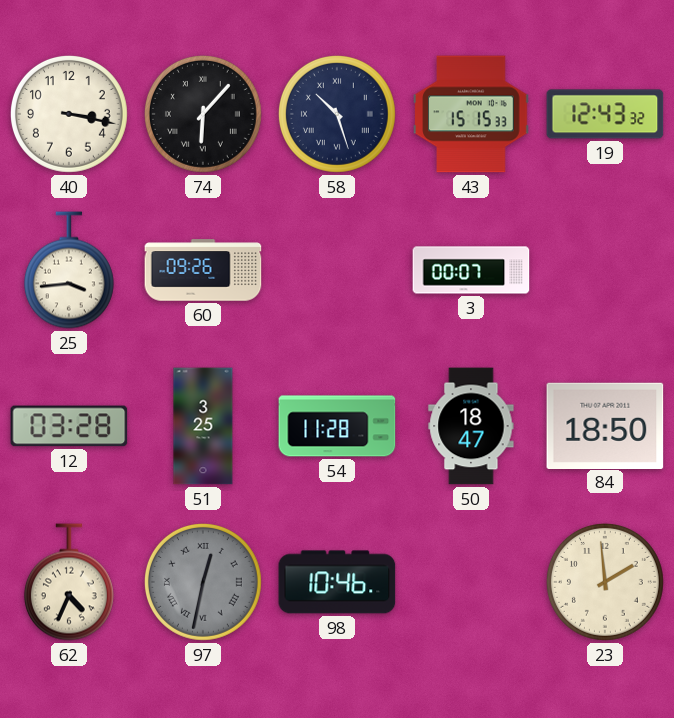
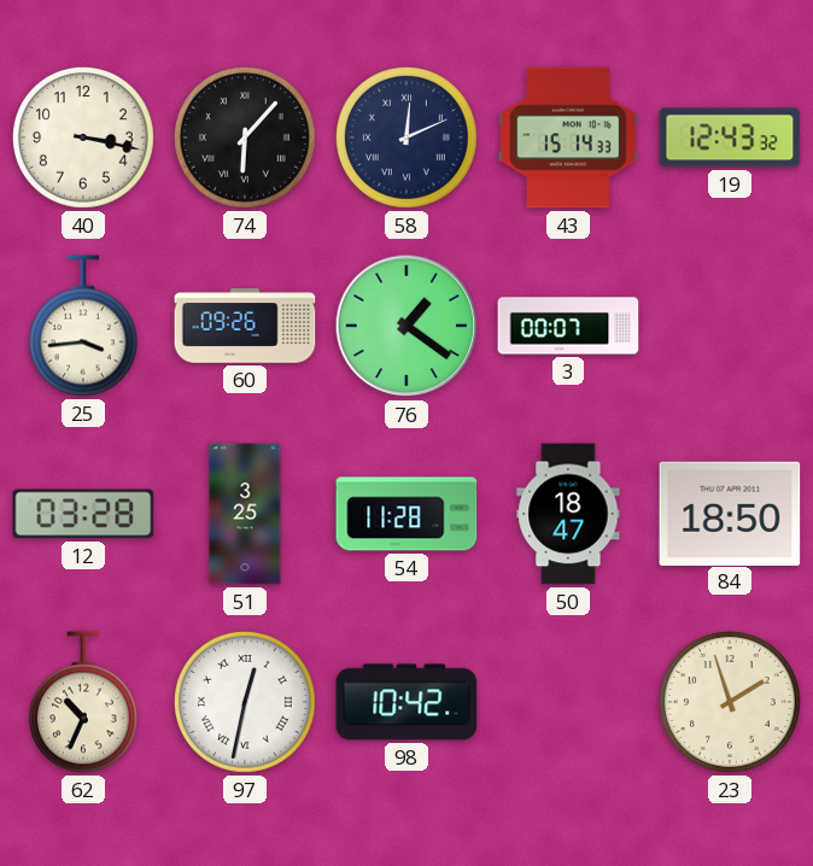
58: 10:27 -> 12:11 (406, 137)
43: 15:15 -> 15:14 (568, 137)
76: none -> 1:21 (406, 326)
62: 4:34 -> 10:34 (83, 702)
97 dial: grey -> white (245, 702)
98: 10:46 -> 10:42 (406, 702)
23: 1:59 -> 1:57 (730, 702)
